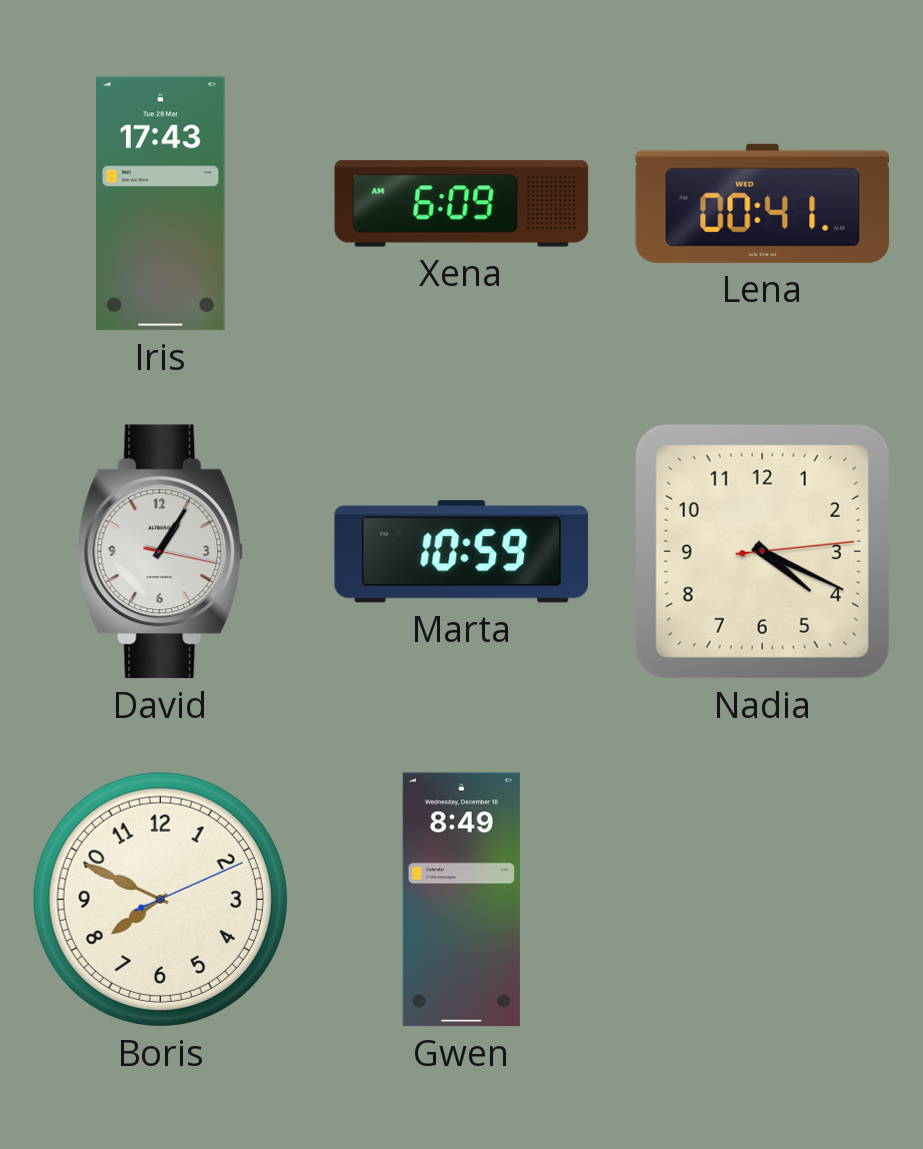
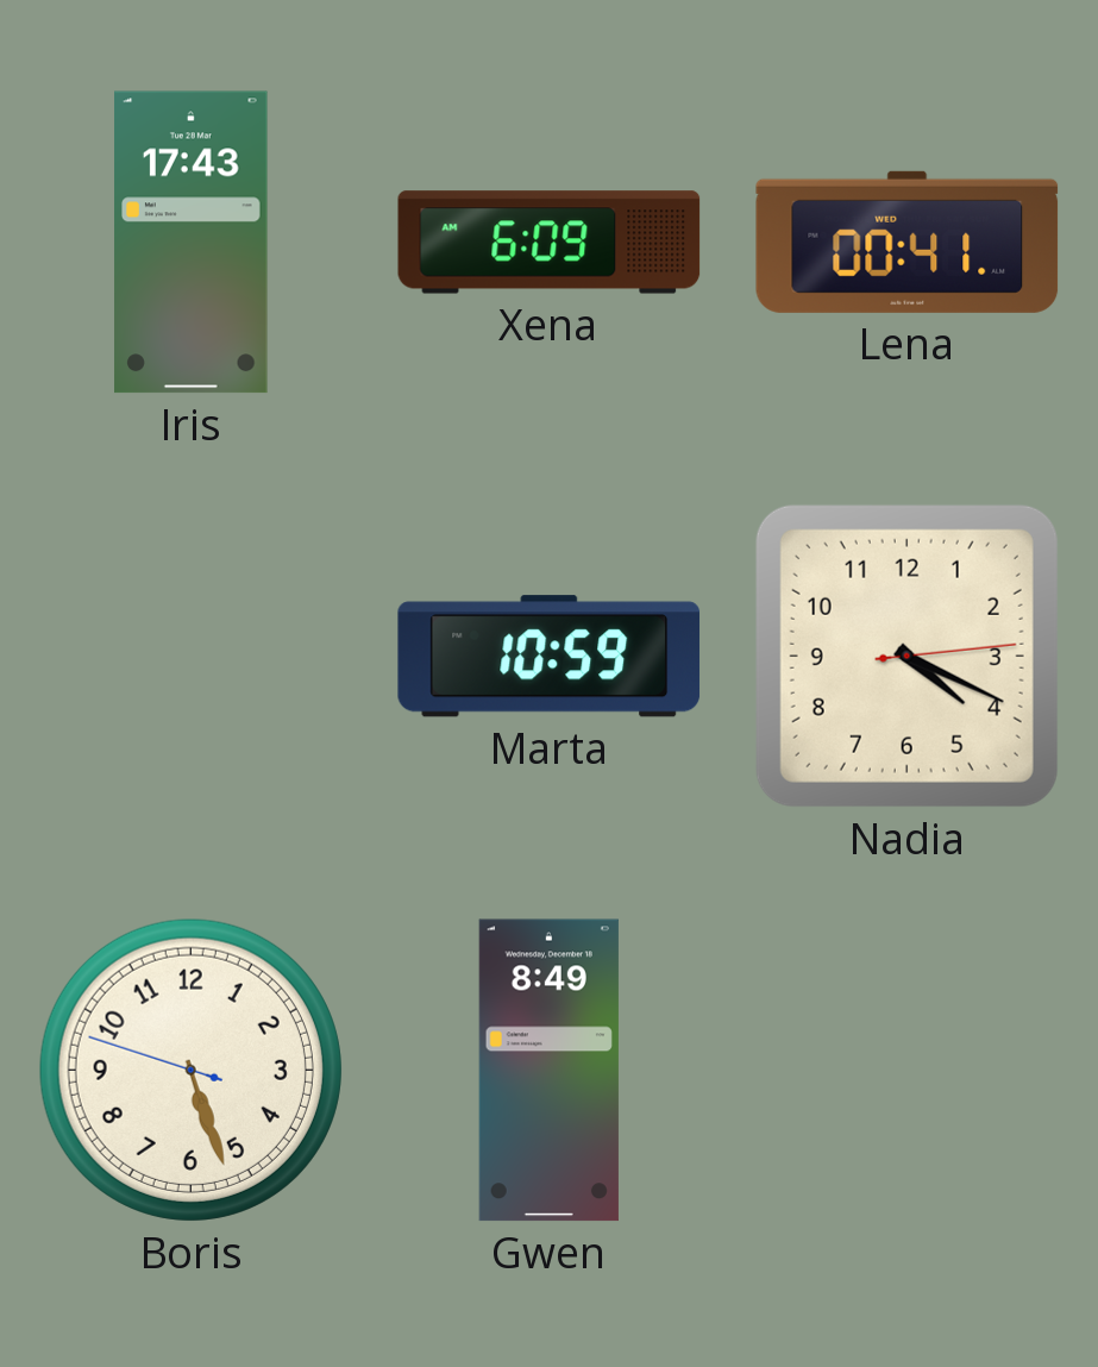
David: 1:05 -> none (161, 552)
Boris: 7:49 -> 5:26 (190, 1070)
